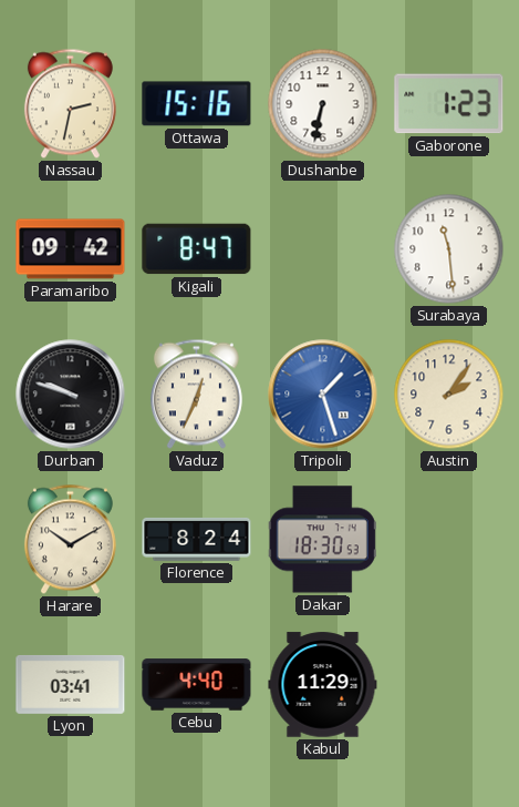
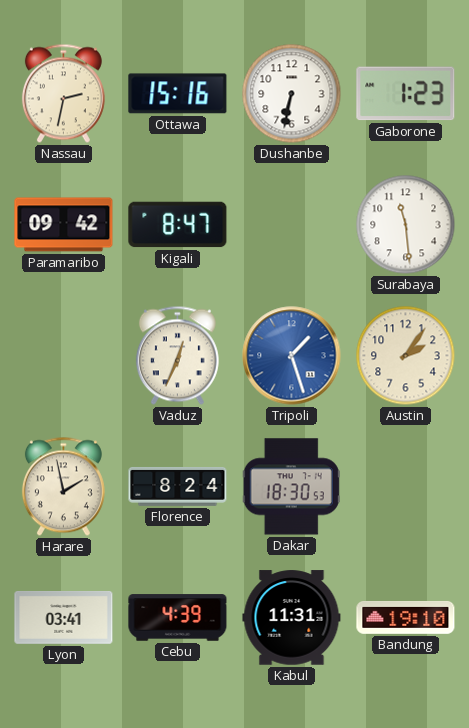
Durban: 9:48 -> none (71, 395)
Harare: 10:10 -> 1:58 (63, 487)
Cebu: 4:40 -> 4:39 (178, 618)
Kabul: 11:29 -> 11:31 (292, 618)
Bandung: none -> 19:10 (406, 617)
